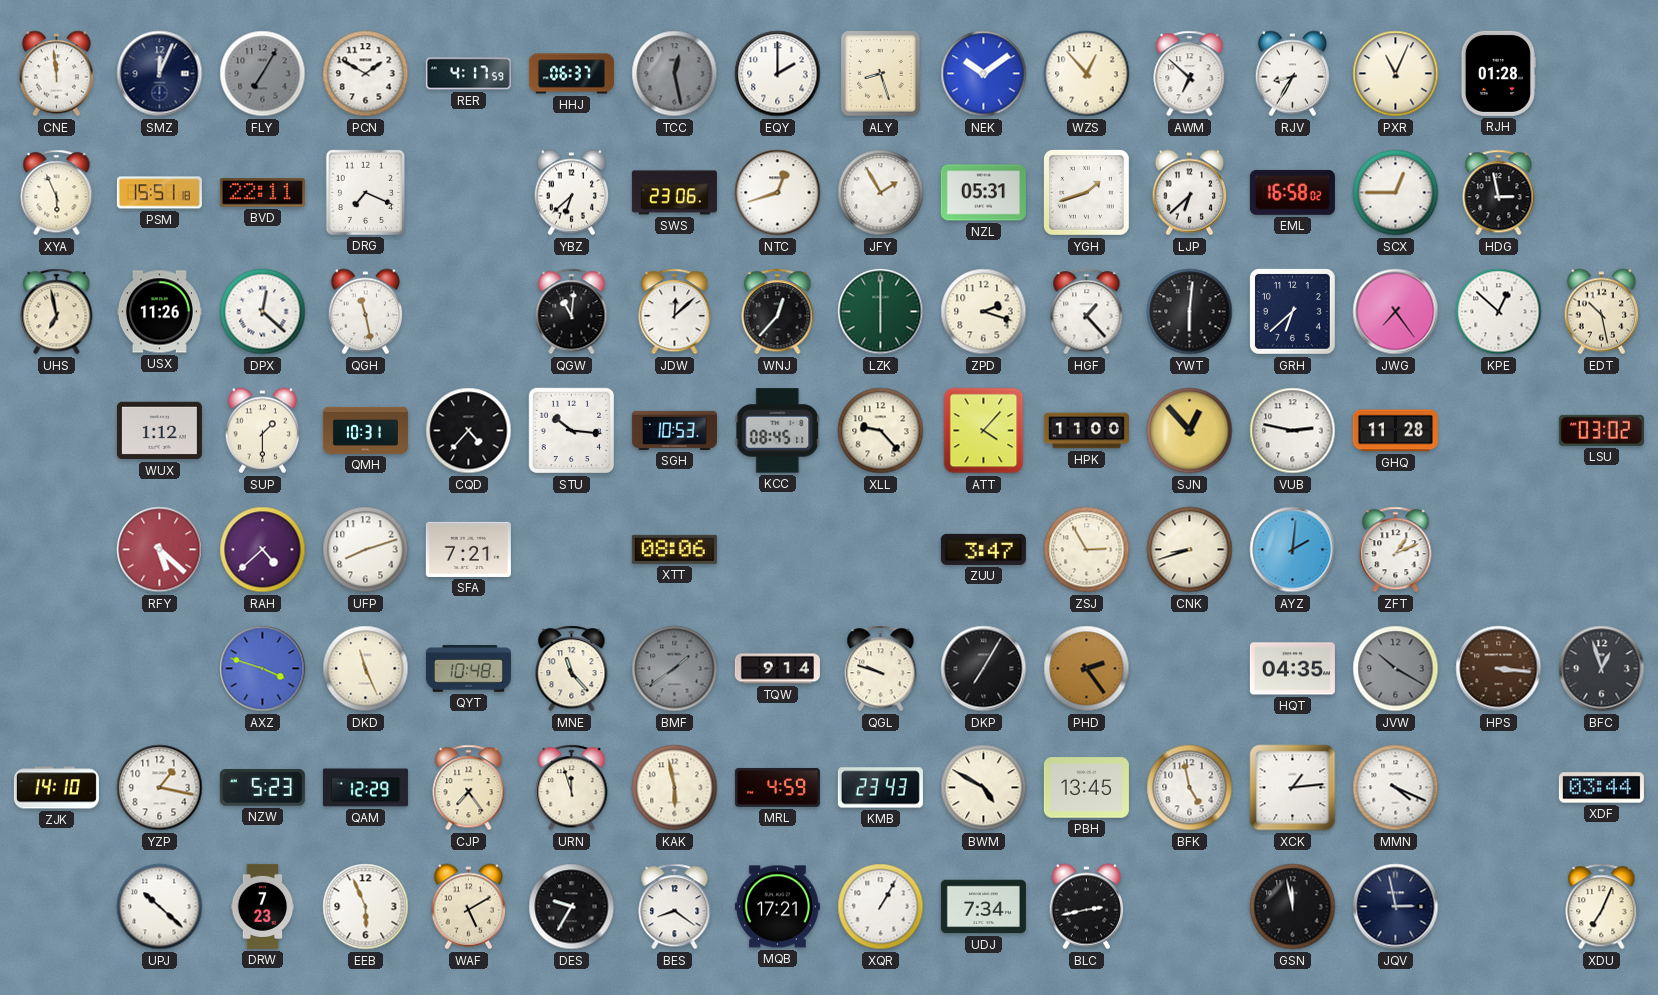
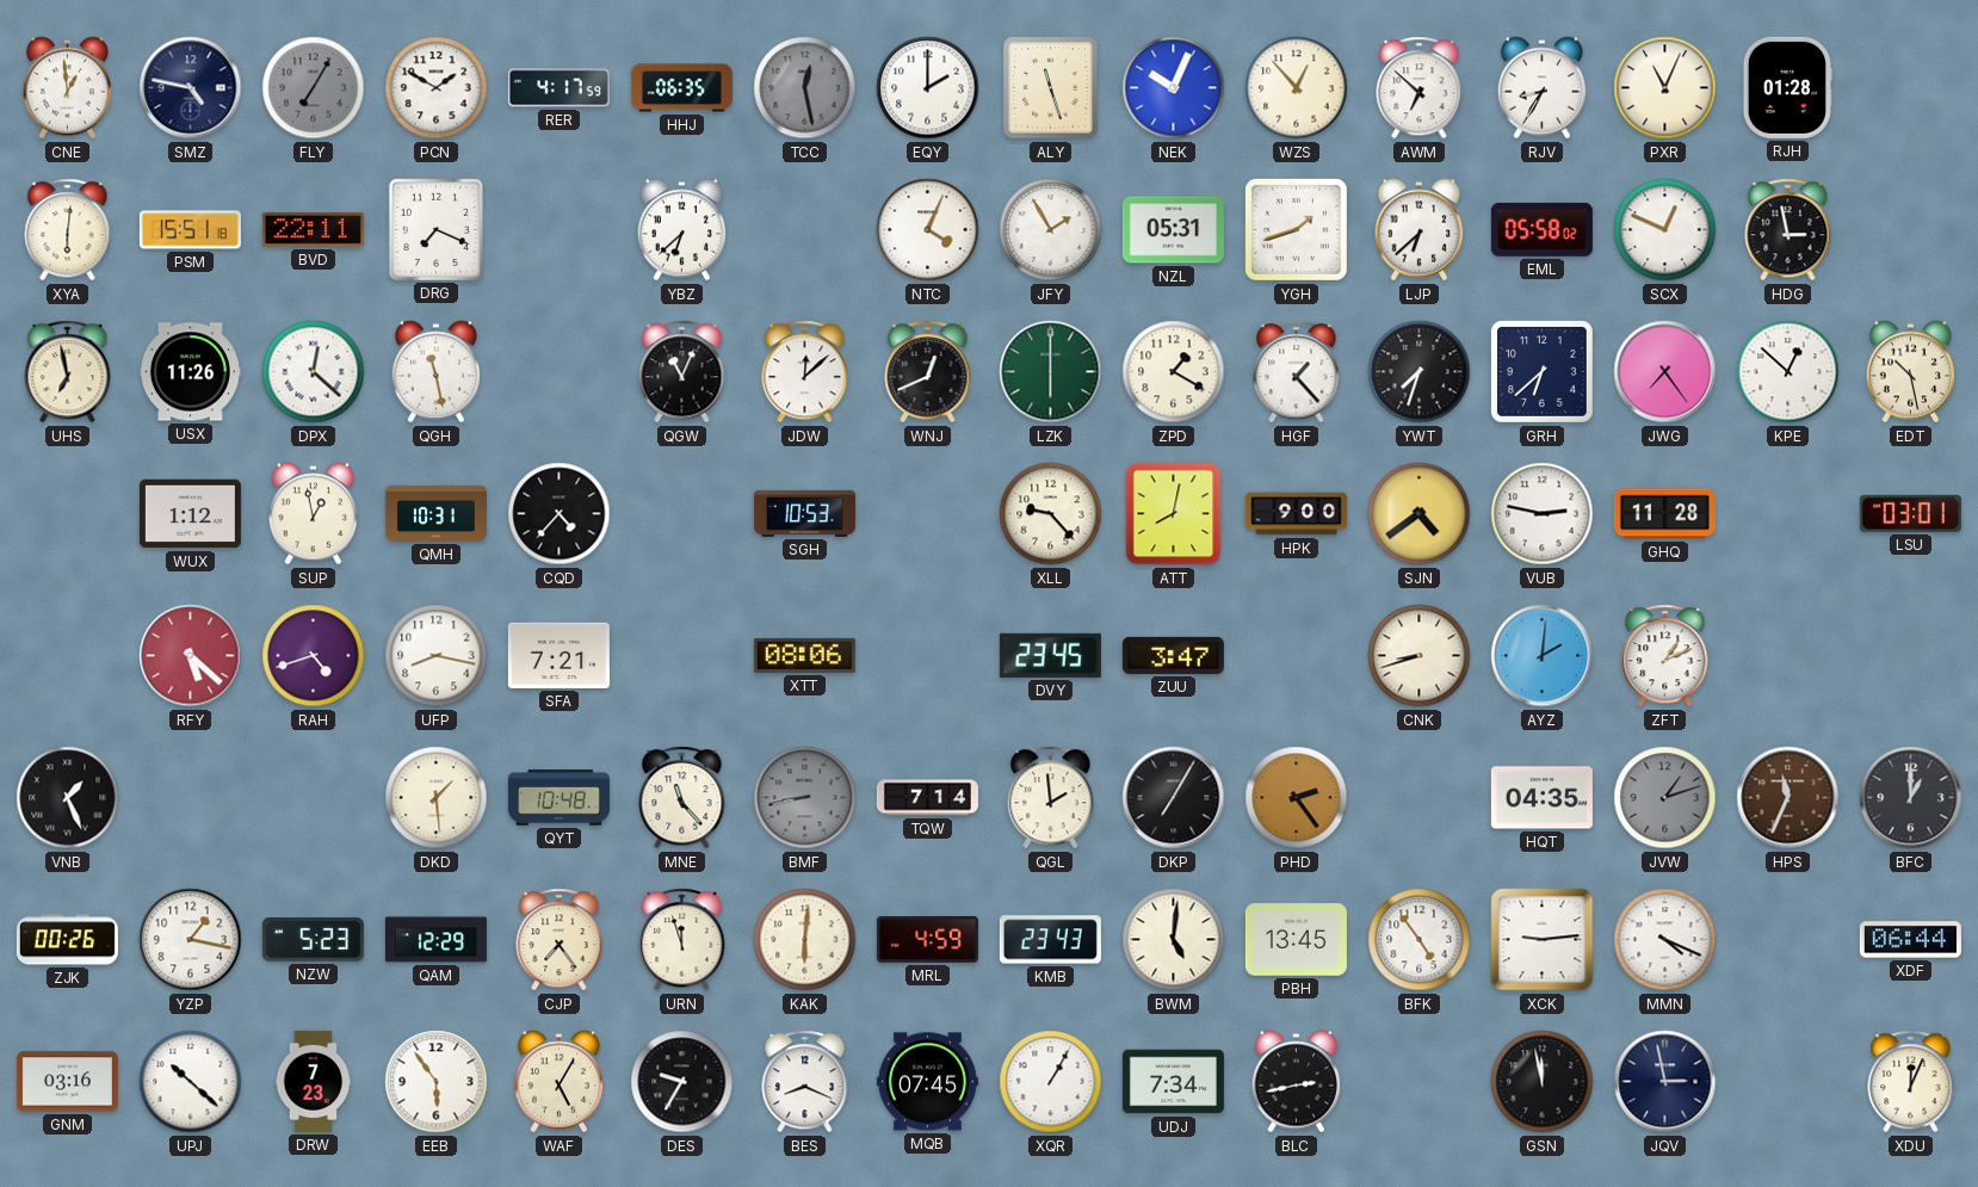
CNE: 11:59 -> 12:59 (67, 88)
SMZ: 12:04 -> 4:47 (191, 88)
HHJ: 06:37 -> 06:35 (681, 88)
ALY: 8:27 -> 11:27 (1051, 88)
NEK: 10:09 -> 10:04 (1174, 88)
XYA: 5:56 -> 6:01 (68, 230)
SWS: 23:06 -> none (674, 193)
NTC: 12:42 -> 4:04 (928, 230)
EML: 16:58 -> 05:58 (1541, 229)
SCX: 12:45 -> 12:49 (1665, 230)
QGW: 11:01 -> 11:04 (682, 372)
WNJ: 12:37 -> 12:41 (928, 372)
ZPD: 2:18 -> 1:20 (1174, 372)
YWT: 6:01 -> 7:33 (1420, 372)
SUP: 1:30 -> 12:58 (313, 514)
STU: 10:16 -> none (572, 431)
KCC: 08:45 -> none (778, 431)
ATT: 4:07 -> 8:02 (1174, 514)
HPK: 11:00 -> 9:00 (1296, 514)
SJN: 12:53 -> 4:39 (1420, 514)
LSU: 03:02 -> 03:01 (1910, 513)
RAH: 4:38 -> 4:42 (314, 656)
UFP: 8:12 -> 8:17 (437, 656)
DVY: none -> 23:45 (1050, 655)
ZSJ: 2:55 -> none (1087, 550)
VNB: none -> 1:26 (68, 798)
AXZ: 3:48 -> none (263, 669)
DKD: 11:26 -> 1:29 (437, 798)
BMF: 1:39 -> 8:43 (805, 798)
TQW: 9:14 -> 7:14 (927, 798)
QGL: 9:48 -> 1:59 (1051, 798)
JVW: 10:20 -> 1:12 (1665, 798)
HPS: 3:16 -> 11:34 (1788, 798)
BFC: 12:57 -> 1:00 (1911, 798)
ZJK: 14:10 -> 00:26 (67, 940)
KAK: 5:58 -> 6:01 (805, 940)
BWM: 4:50 -> 5:01 (1174, 940)
BFK: 4:58 -> 4:54 (1420, 940)
XCK: 1:14 -> 9:14 (1543, 940)
XDF: 03:44 -> 06:44 (1910, 940)
GNM: none -> 03:16 (67, 1082)
EEB: 5:56 -> 5:54 (437, 1082)
WAF: 5:10 -> 5:05 (558, 1082)
BES: 8:21 -> 8:19 (805, 1082)
MQB: 17:21 -> 07:45 (927, 1082)
XDU: 7:04 -> 12:04 (1911, 1082)
